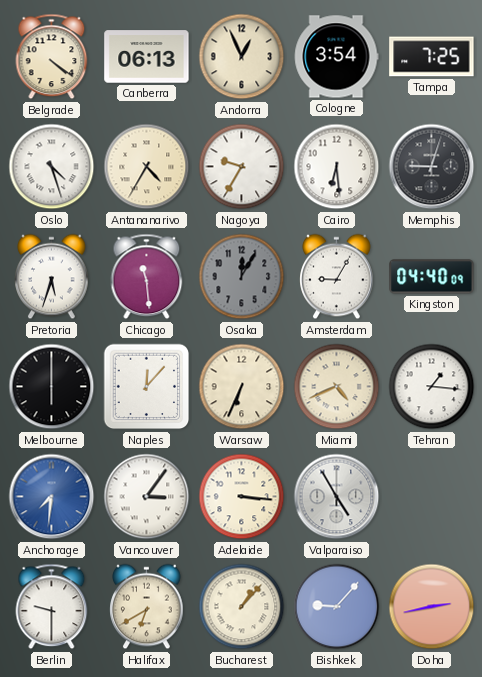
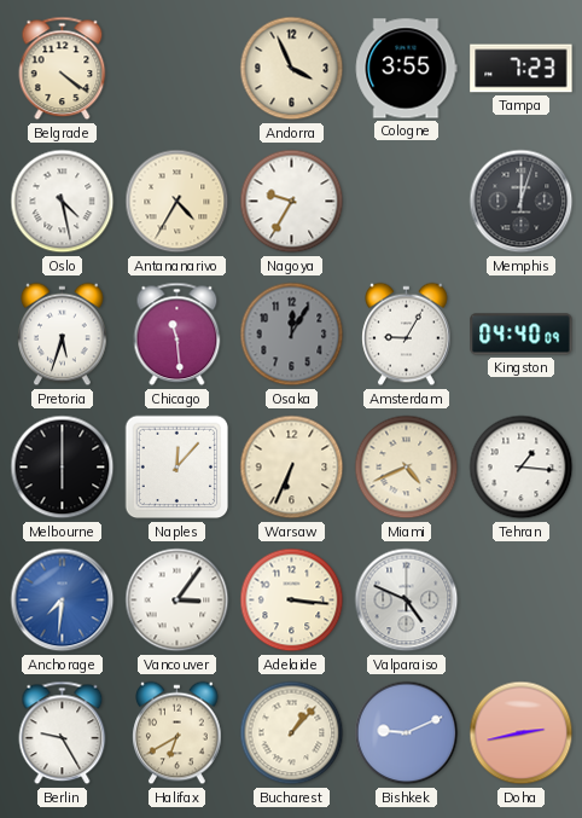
Canberra: 06:13 -> none (147, 57)
Andorra: 12:56 -> 3:56 (292, 69)
Cologne: 3:54 -> 3:55 (406, 69)
Tampa: 7:25 -> 7:23 (522, 69)
Oslo: 4:27 -> 4:28 (63, 202)
Cairo: 6:29 -> none (337, 167)
Memphis: 9:03 -> 12:03 (522, 202)
Valparaiso: 4:55 -> 4:49 (407, 601)
Berlin: 9:30 -> 9:25 (63, 733)
Bishkek: 9:07 -> 9:11 (407, 733)
